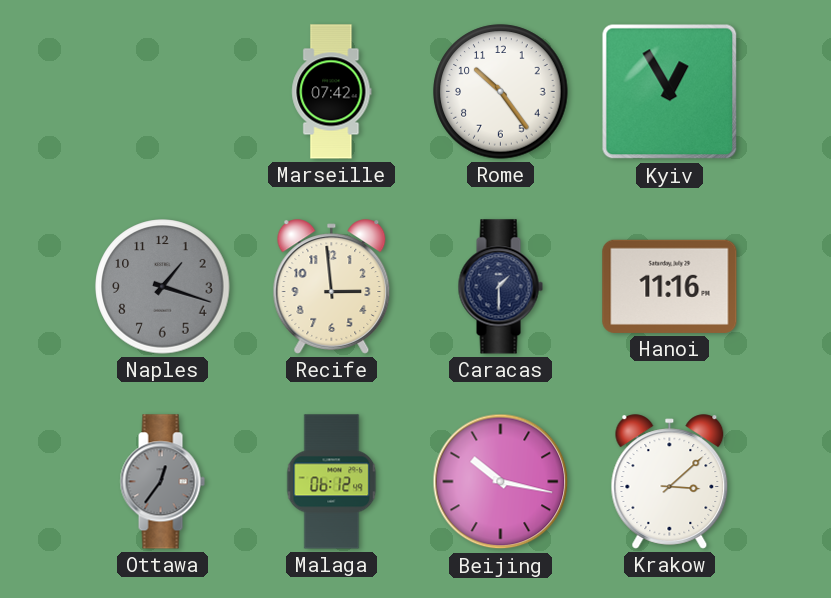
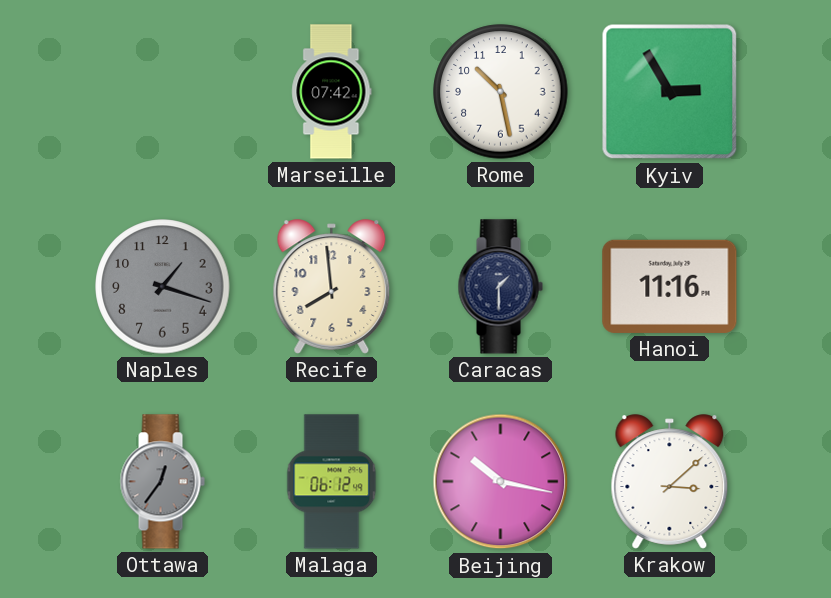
Rome: 10:24 -> 10:28 (501, 92)
Kyiv: 12:55 -> 2:55 (670, 92)
Recife: 2:59 -> 7:59 (332, 287)
